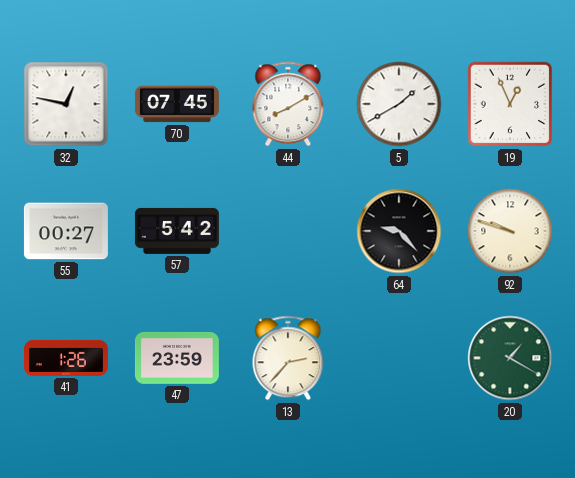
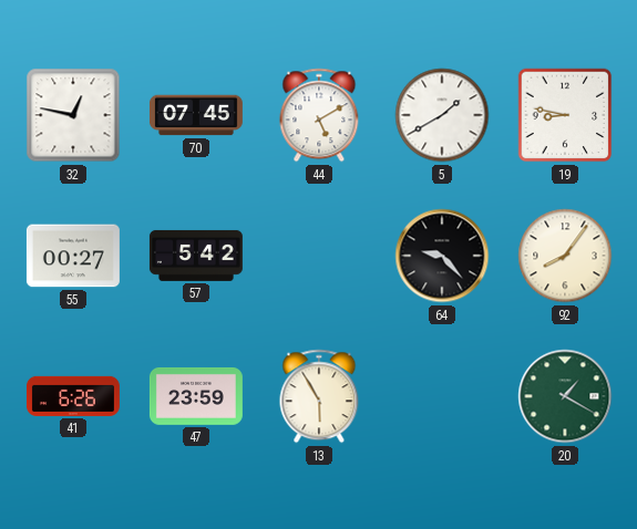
44: 8:10 -> 5:10 (319, 115)
19: 12:56 -> 8:47 (565, 115)
92: 9:48 -> 8:06 (565, 256)
41: 1:26 -> 6:26 (73, 396)
13: 2:37 -> 5:55 (319, 396)
